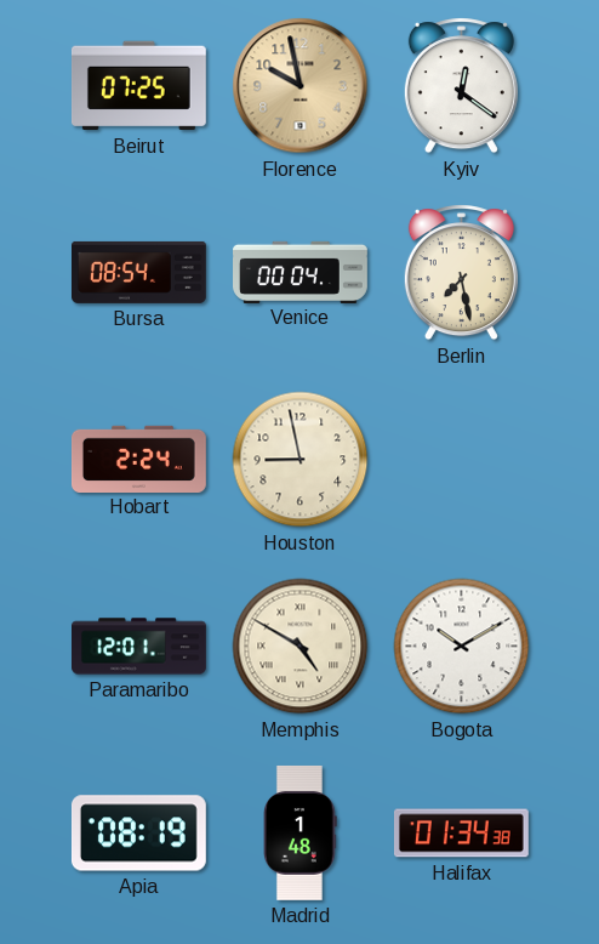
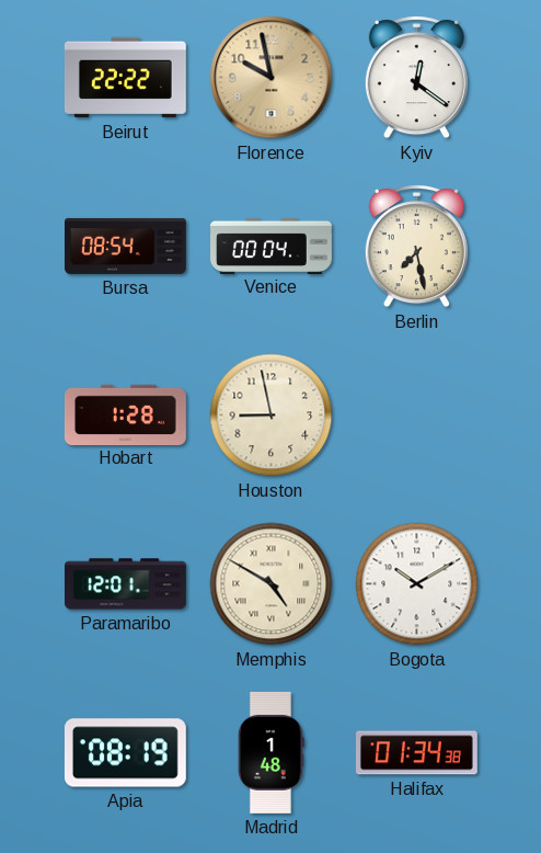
Beirut: 07:25 -> 22:22 (125, 78)
Hobart: 2:24 -> 1:28 (126, 414)
